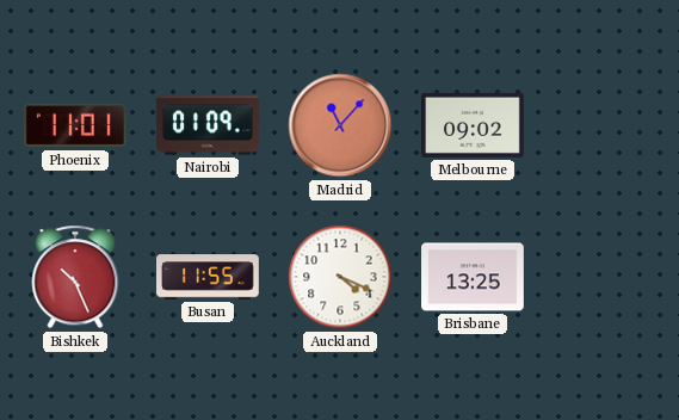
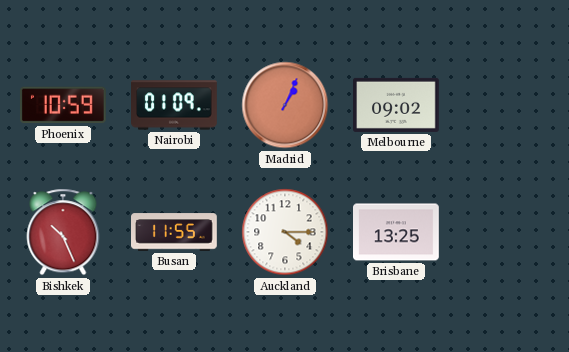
Phoenix: 11:01 -> 10:59 (63, 105)
Madrid: 11:07 -> 1:04 (285, 105)
Auckland: 4:19 -> 4:15 (285, 232)
